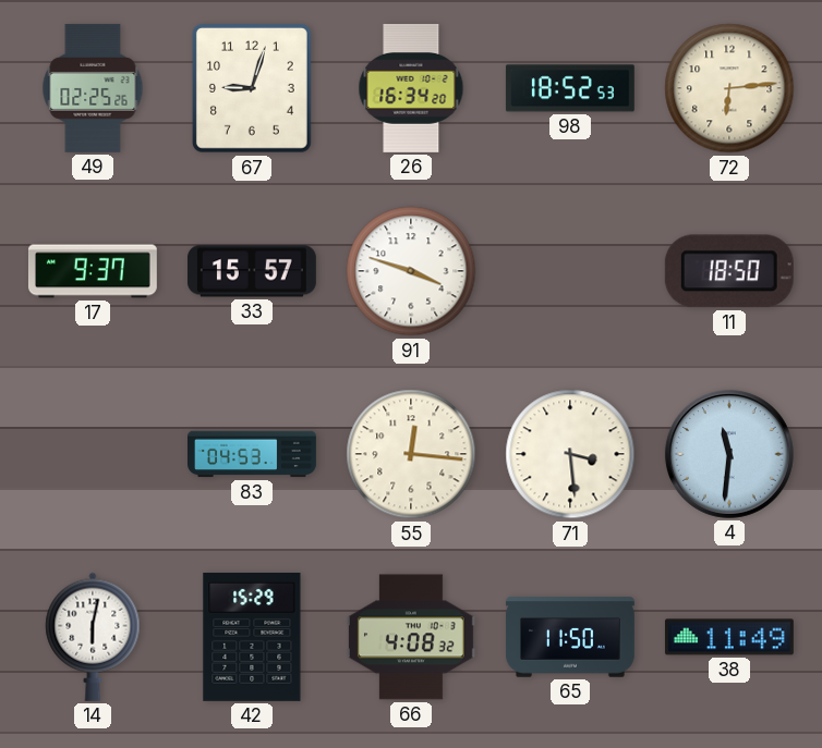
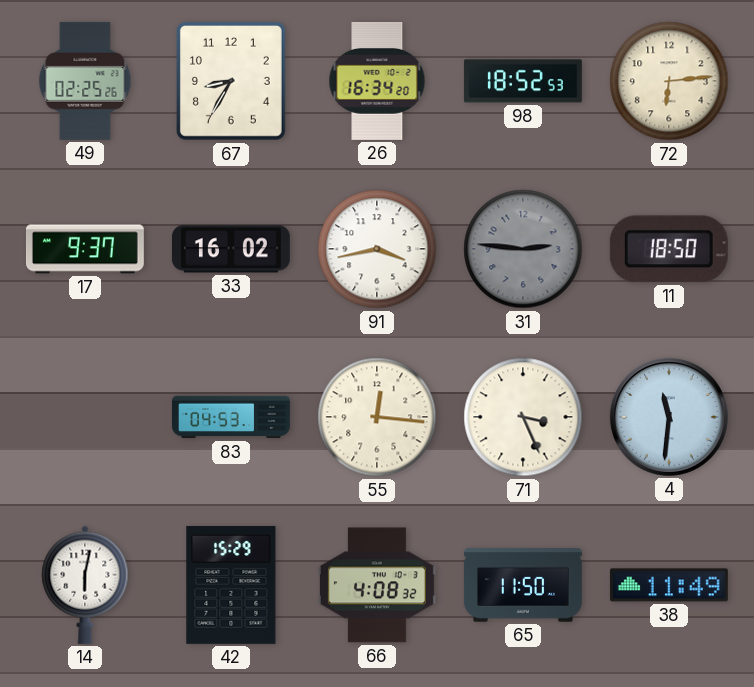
67: 9:03 -> 8:35 (231, 81)
33: 15:57 -> 16:02 (231, 249)
91: 3:48 -> 3:43 (377, 249)
31: none -> 2:46 (523, 249)
71: 3:29 -> 3:26 (523, 417)
